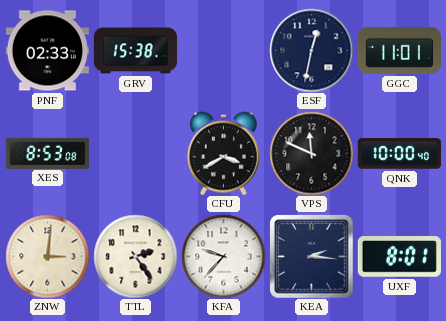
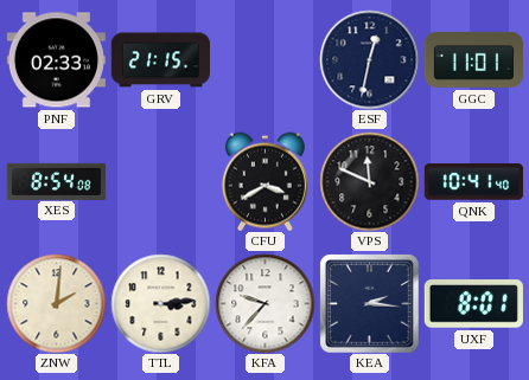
GRV: 15:38 -> 21:15 (160, 60)
XES: 8:53 -> 8:54 (56, 181)
QNK: 10:00 -> 10:41 (473, 182)
ZNW: 3:01 -> 2:01 (56, 303)
TTL: 2:24 -> 3:14 (160, 303)
